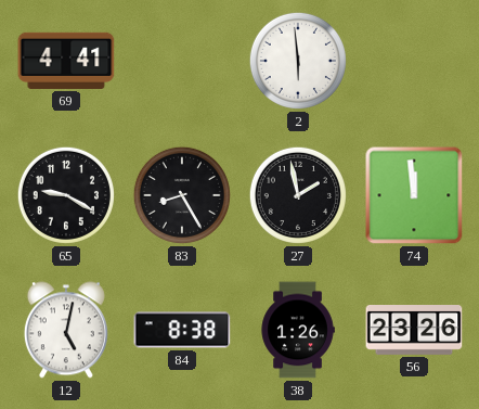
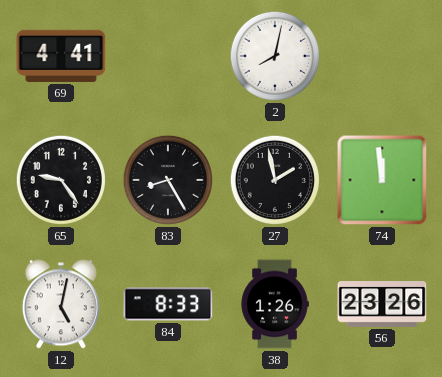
2: 5:59 -> 8:02 (275, 56)
65: 9:20 -> 9:24 (61, 180)
84: 8:38 -> 8:33 (168, 304)
